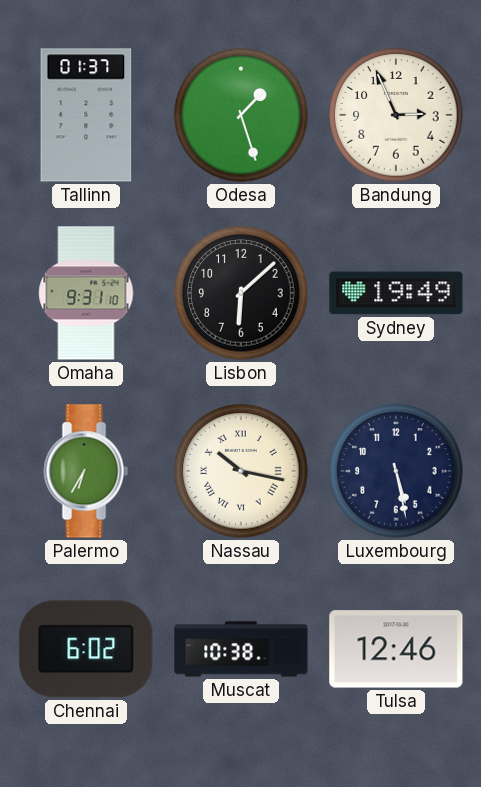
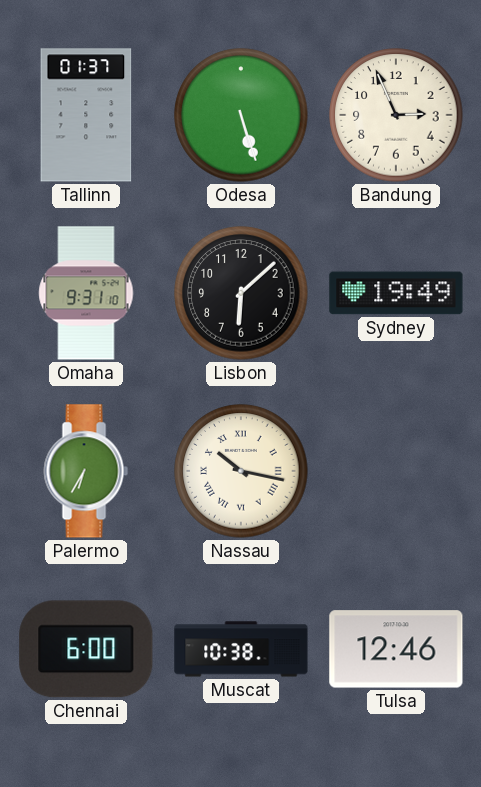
Odesa: 1:27 -> 5:27 (241, 115)
Luxembourg: 5:28 -> none (396, 471)
Chennai: 6:02 -> 6:00 (86, 649)
